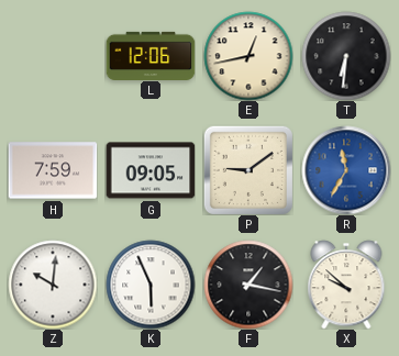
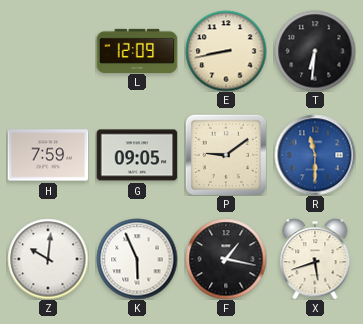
L: 12:06 -> 12:09 (137, 50)
E: 12:43 -> 8:43 (226, 51)
R: 11:35 -> 11:30 (315, 155)
X: 9:52 -> 5:42 (315, 259)
